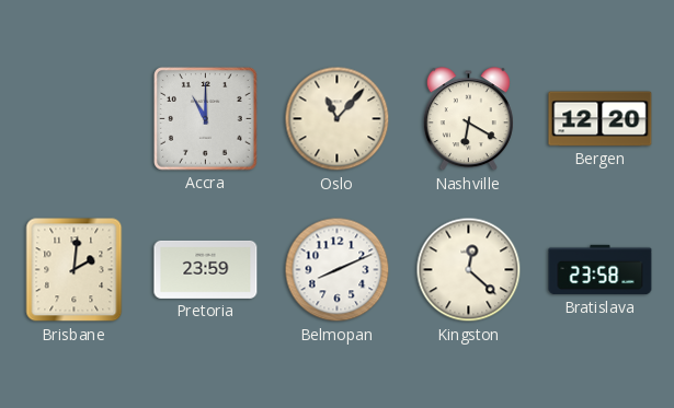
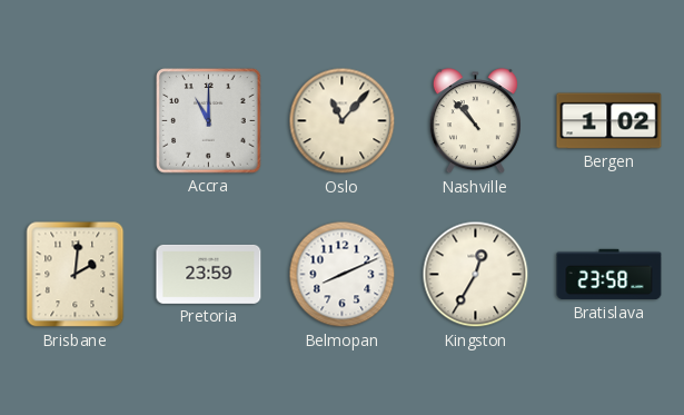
Nashville: 6:20 -> 10:53 (475, 121)
Bergen: 12:20 -> 1:02 (609, 121)
Kingston: 12:22 -> 12:35 (476, 275)
